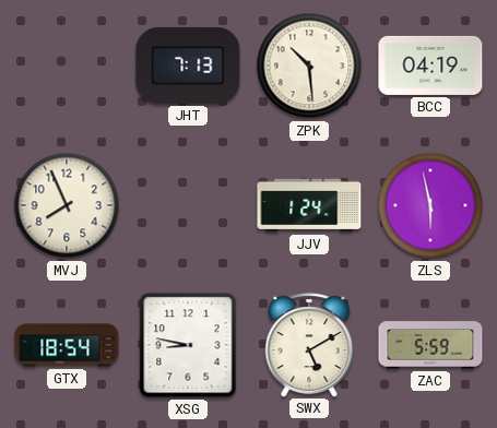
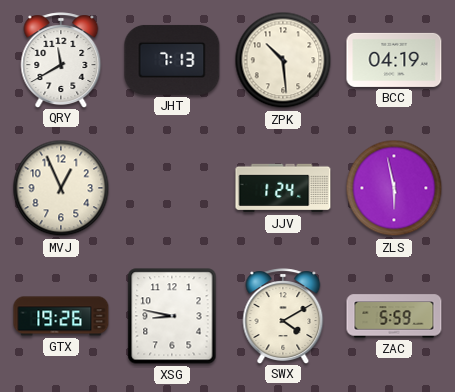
QRY: none -> 11:40 (61, 60)
MVJ: 7:56 -> 12:56 (61, 188)
GTX: 18:54 -> 19:26 (61, 316)
SWX: 5:10 -> 4:10 (283, 316)
